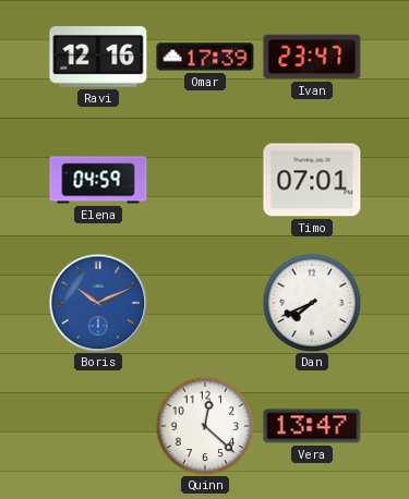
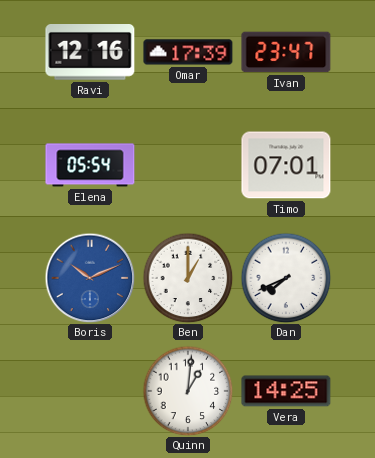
Elena: 04:59 -> 05:54 (90, 165)
Ben: none -> 1:00 (188, 278)
Quinn: 12:22 -> 1:01 (188, 391)
Vera: 13:47 -> 14:25 (286, 391)
